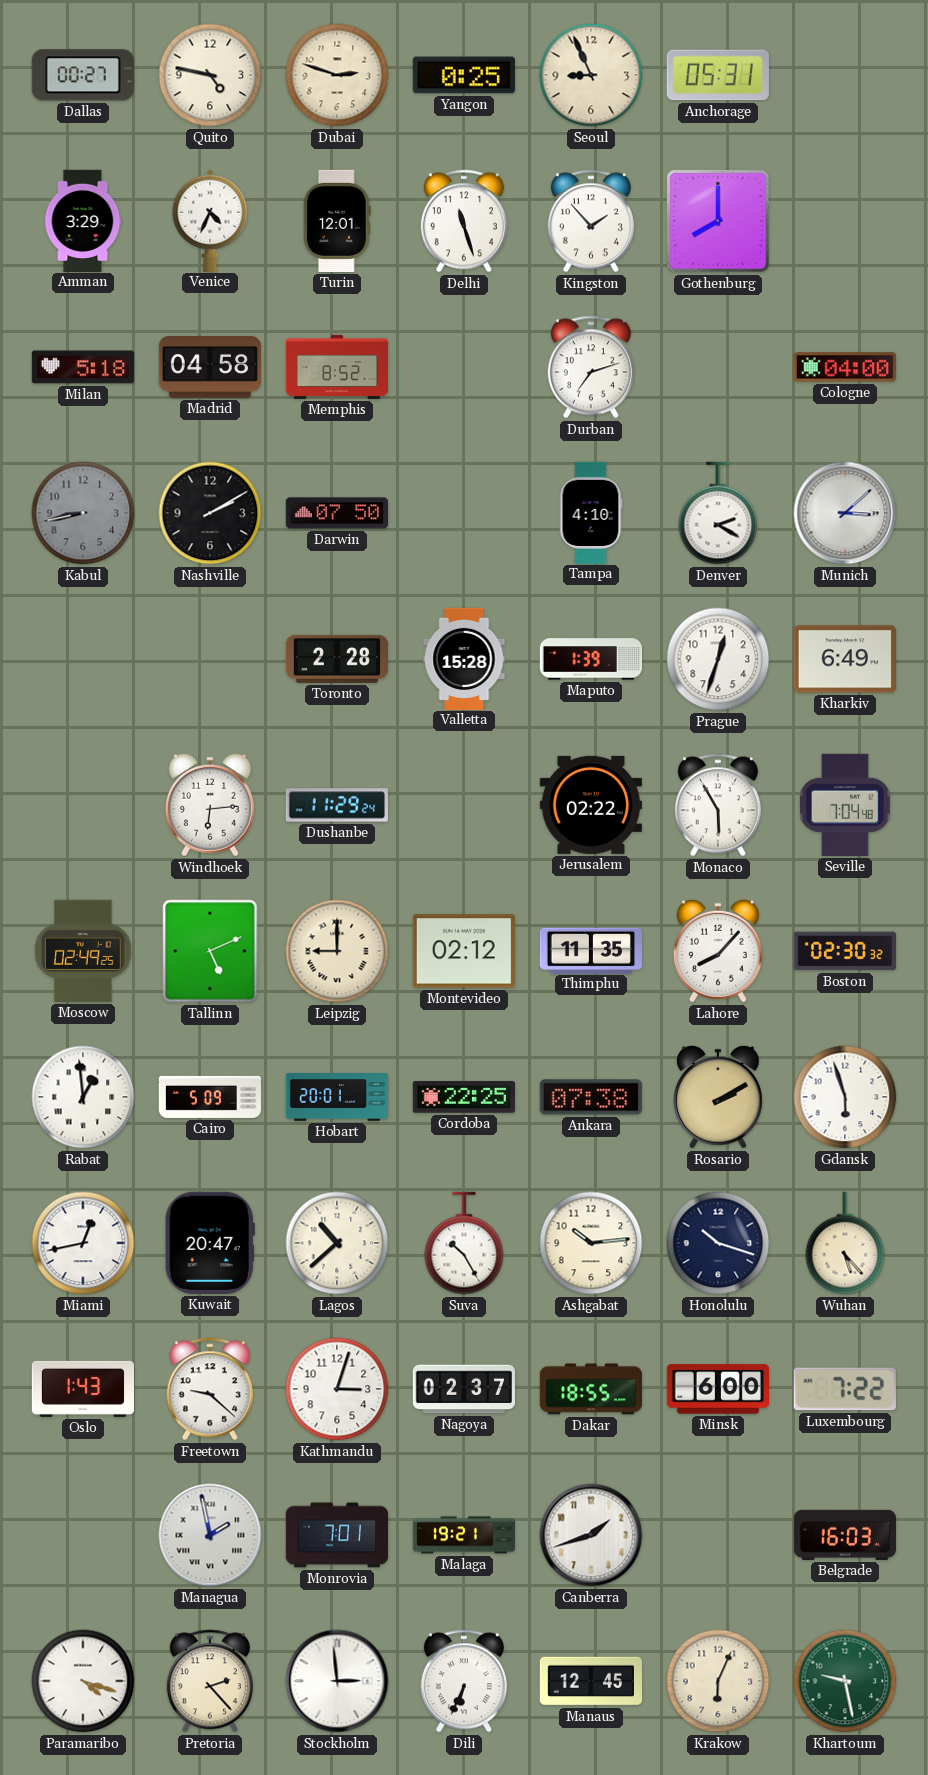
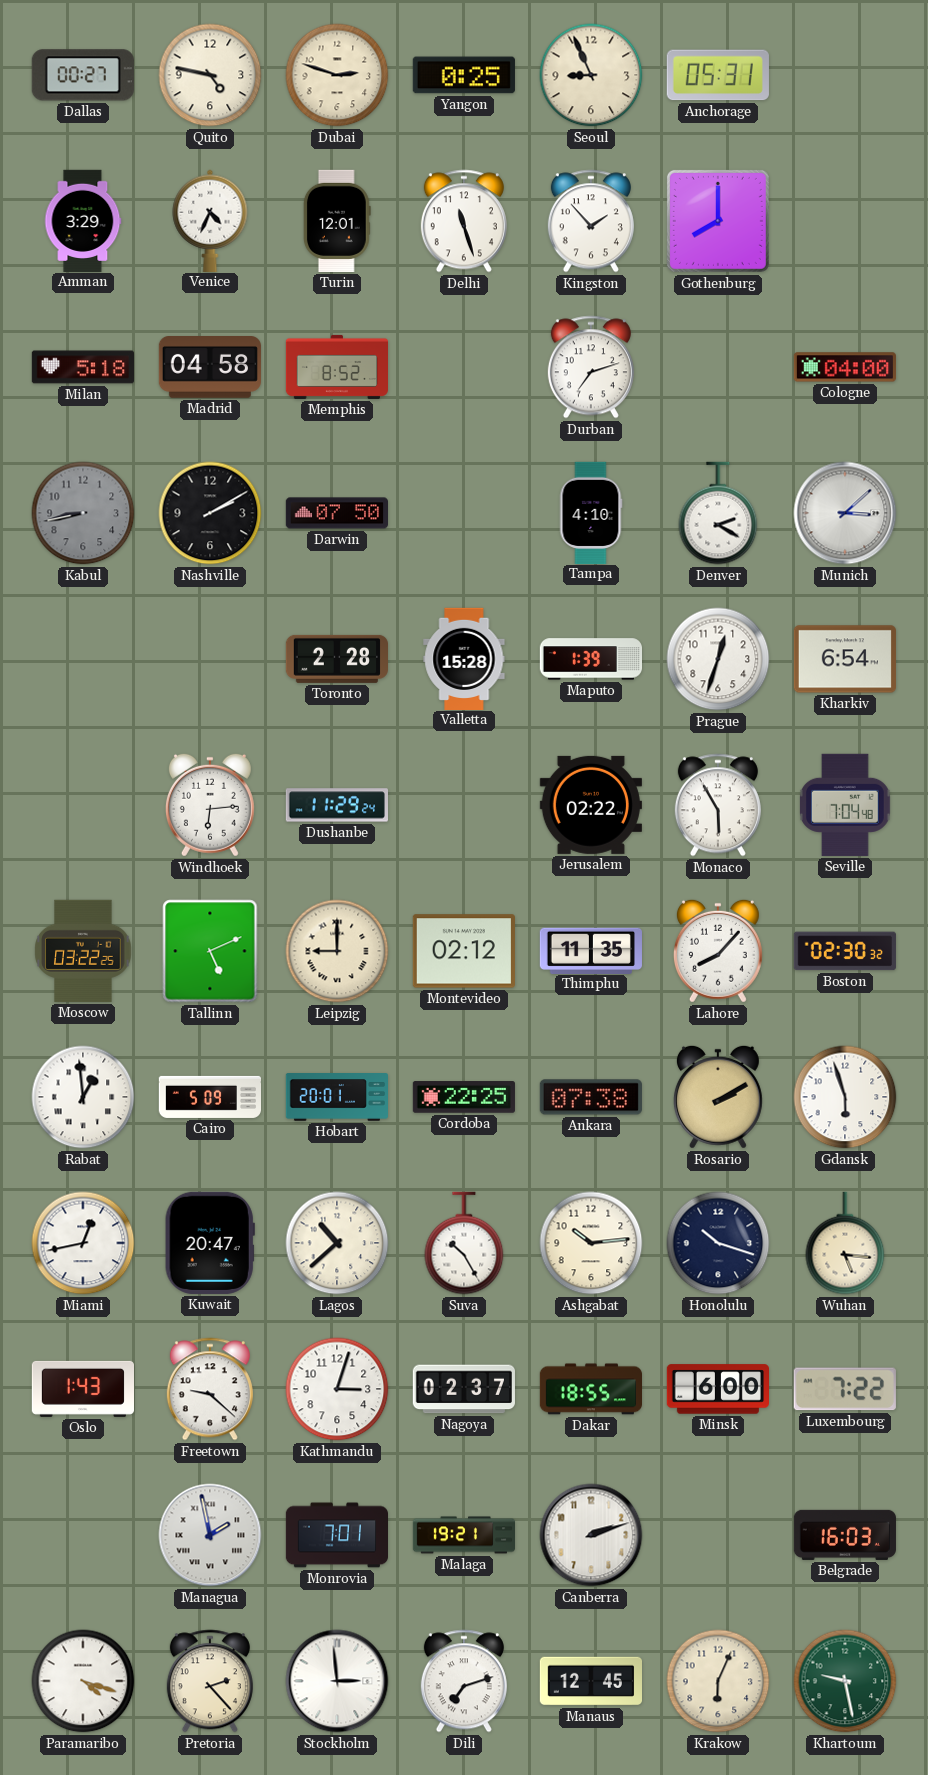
Kharkiv: 6:49 -> 6:54 (845, 659)
Moscow: 02:49 -> 03:22 (83, 951)
Wuhan: 5:23 -> 5:16 (845, 1243)
Canberra: 1:42 -> 2:12 (591, 1535)
Dili: 6:34 -> 7:12 (464, 1681)
